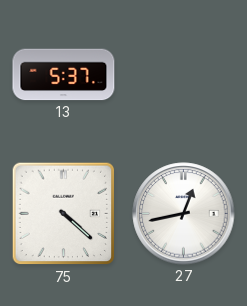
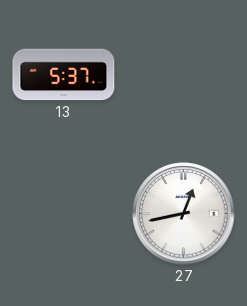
75: 4:22 -> none (64, 214)
